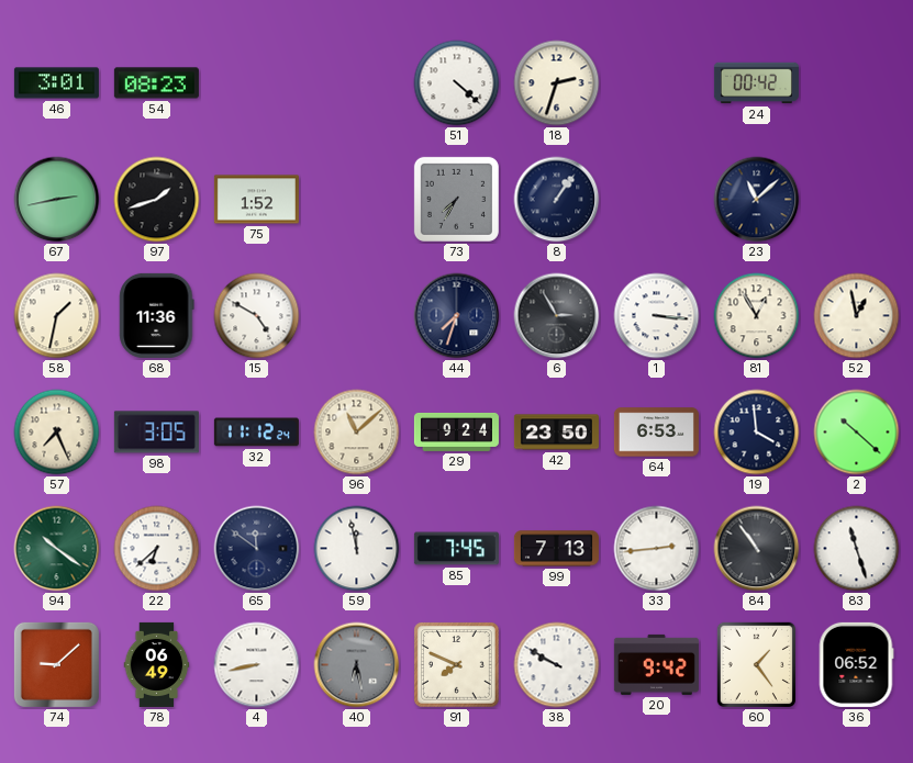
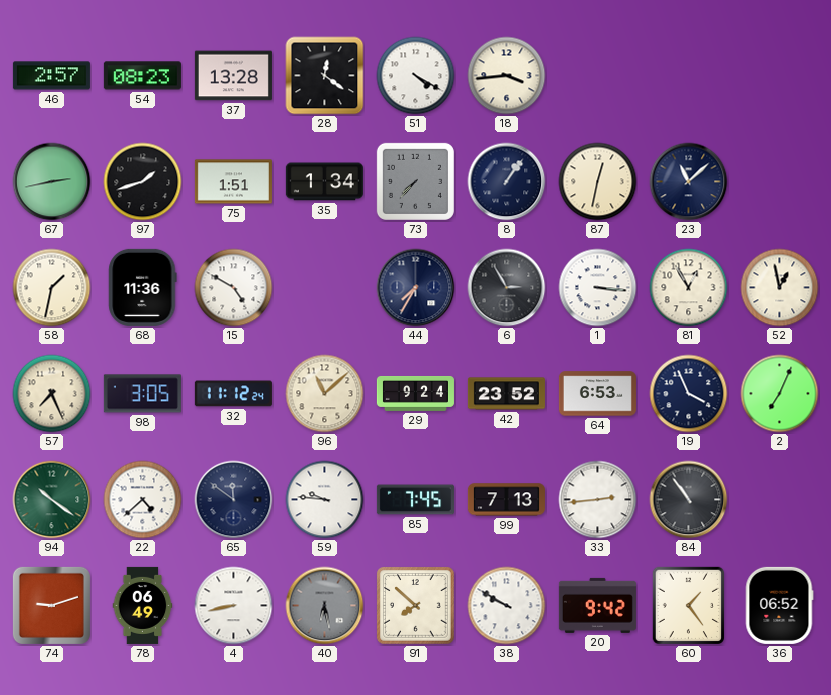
46: 3:01 -> 2:57 (51, 76)
37: none -> 13:28 (233, 76)
28: none -> 12:21 (325, 76)
51: 4:22 -> 4:20 (416, 76)
18: 2:33 -> 3:44 (507, 76)
24: 00:42 -> none (756, 83)
75: 1:52 -> 1:51 (233, 182)
35: none -> 1:34 (324, 182)
73: 7:35 -> 7:37 (415, 181)
87: none -> 12:32 (598, 182)
44: 7:33 -> 7:35 (416, 288)
42: 23:50 -> 23:52 (506, 394)
19: 3:59 -> 3:56 (689, 394)
2: 10:22 -> 7:04 (780, 394)
22: 6:38 -> 4:38 (143, 500)
59: 11:58 -> 9:46 (325, 500)
83: 11:27 -> none (857, 549)
74: 9:08 -> 9:12 (51, 605)
91: 7:49 -> 7:52 (416, 606)
